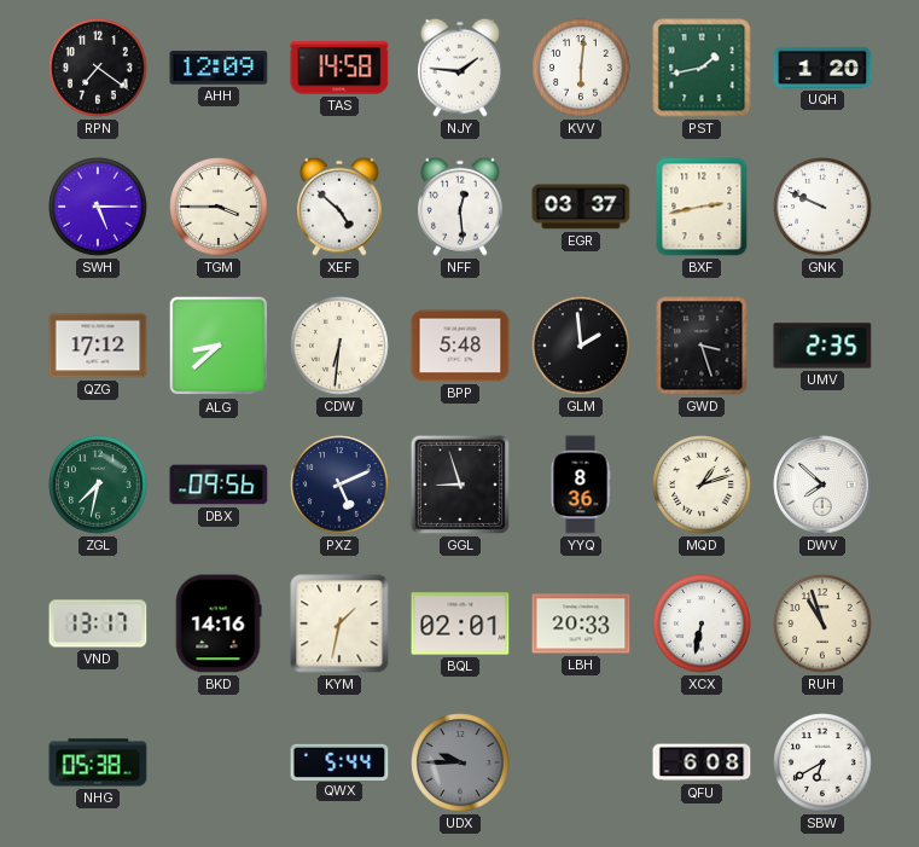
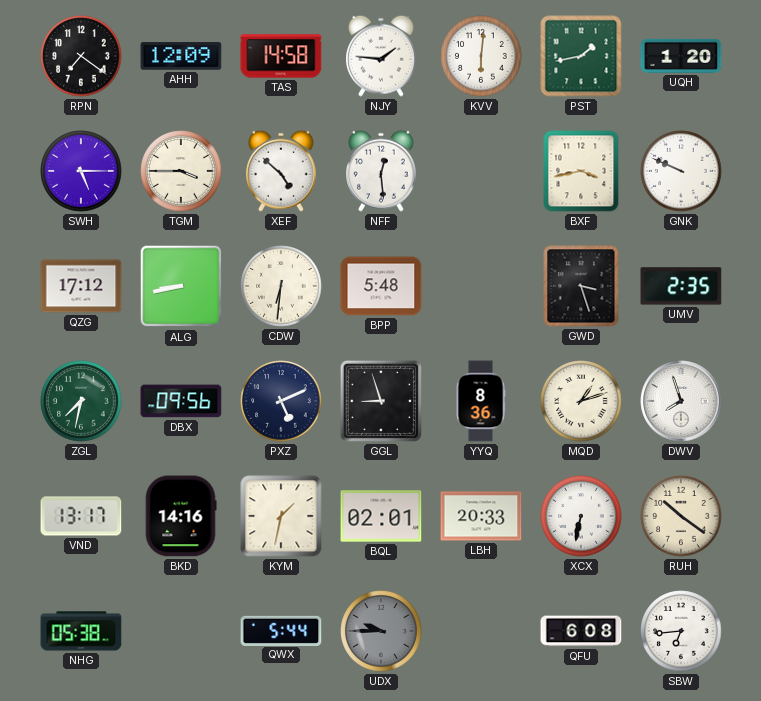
EGR: 03:37 -> none (581, 207)
BXF: 2:43 -> 3:43 (581, 171)
ALG: 8:38 -> 8:43 (181, 286)
GLM: 1:59 -> none (581, 346)
DWV: 7:52 -> 7:57 (681, 401)
RUH: 10:57 -> 10:21 (681, 516)
SBW: 6:40 -> 6:44 (681, 631)
